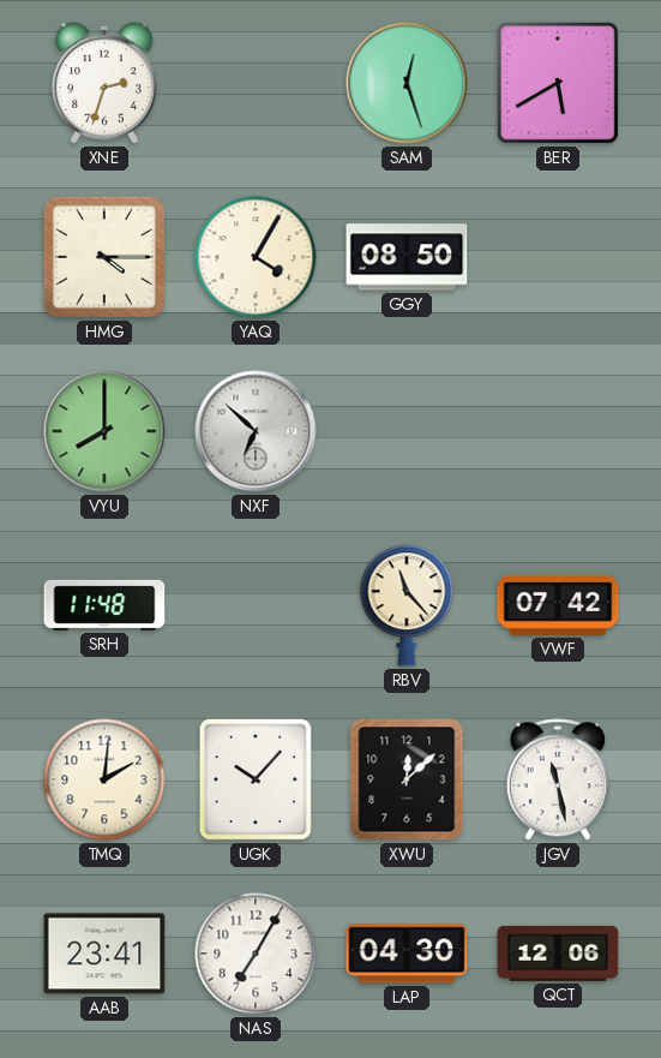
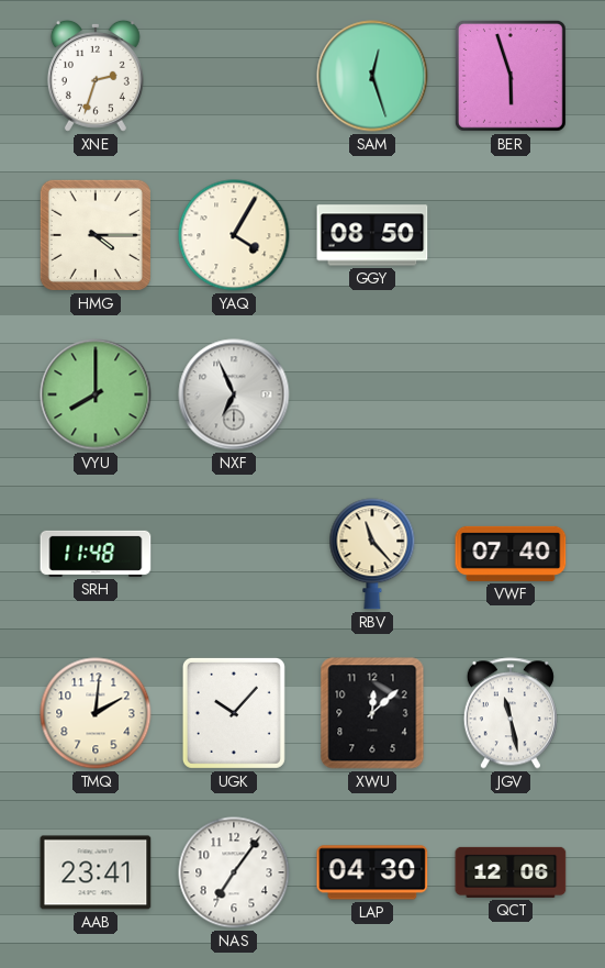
BER: 5:40 -> 5:57 (511, 76)
NXF: 6:52 -> 6:56 (234, 394)
VWF: 07:42 -> 07:40 (511, 554)
NAS: 7:05 -> 7:06 (234, 872)
